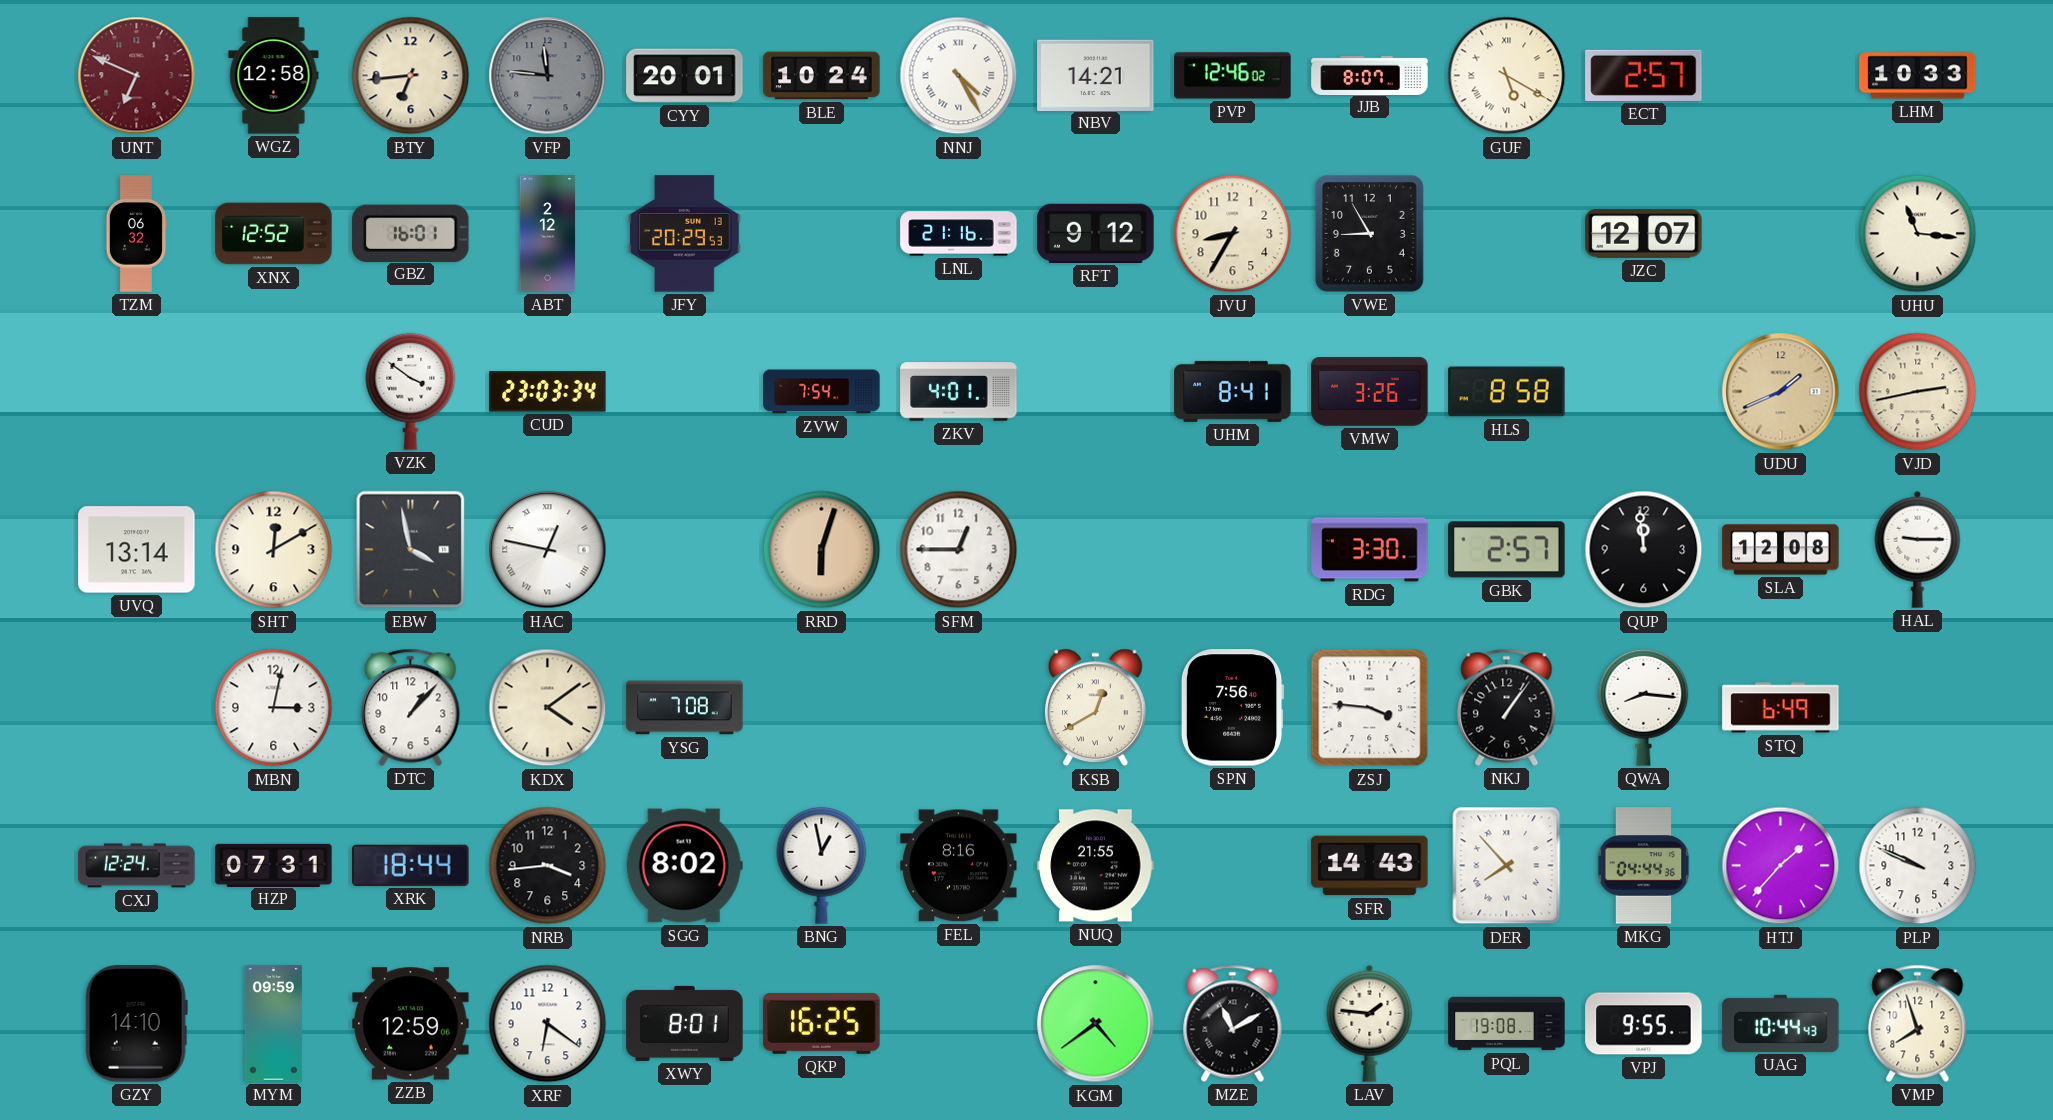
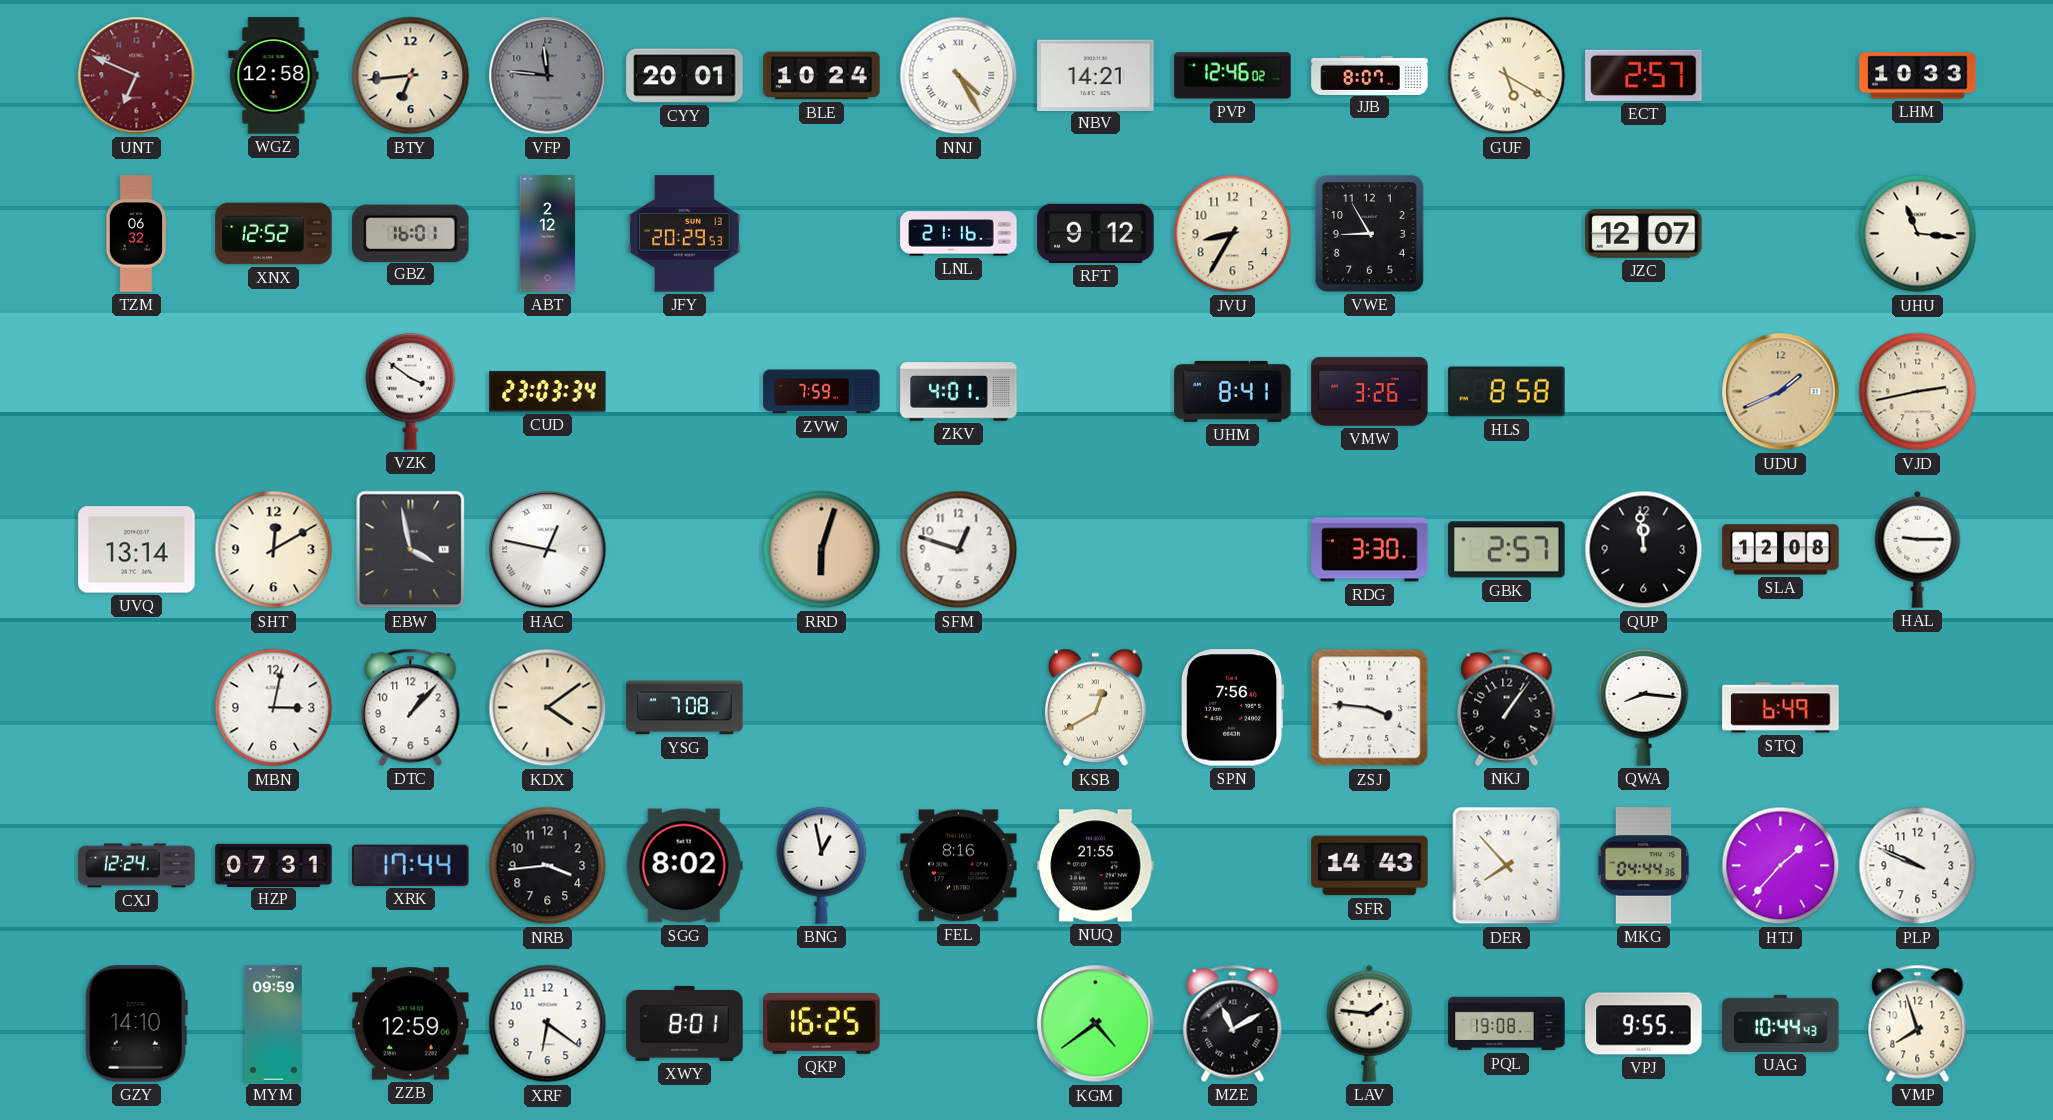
ZVW: 7:54 -> 7:59 (822, 392)
SFM: 12:45 -> 12:48 (959, 550)
XRK: 18:44 -> 17:44 (411, 865)
